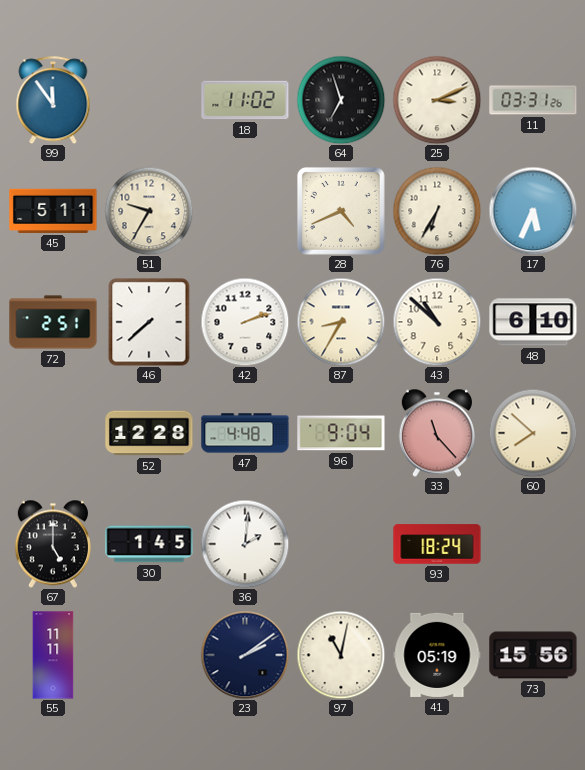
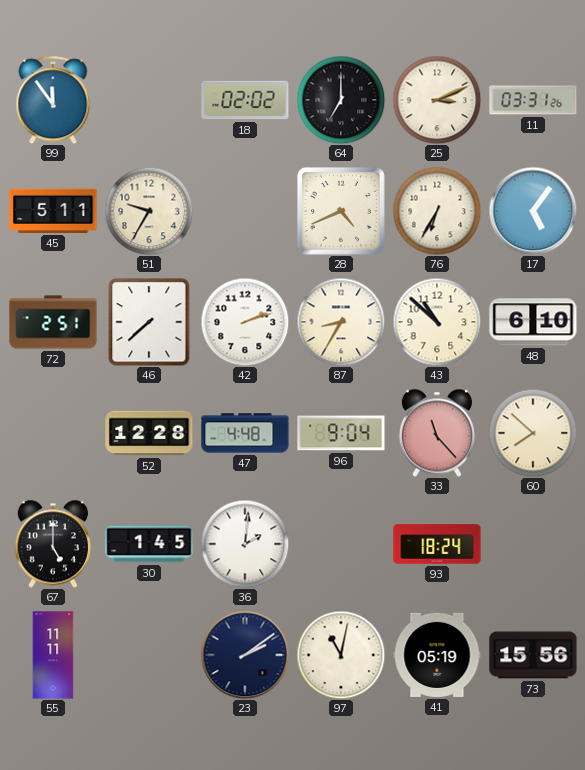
18: 11:02 -> 02:02 (245, 100)
64: 6:57 -> 7:00 (341, 100)
17: 5:34 -> 5:06 (533, 211)
